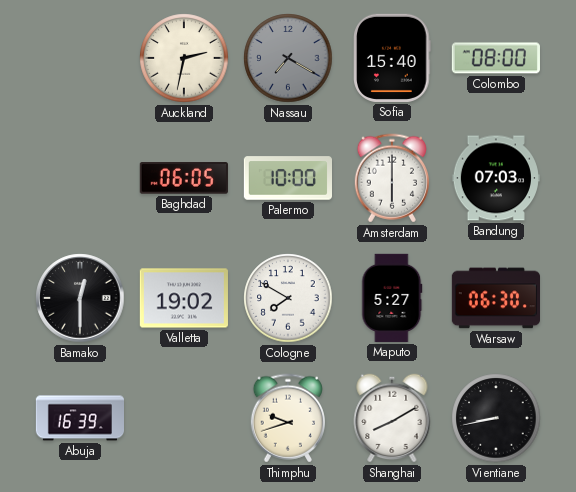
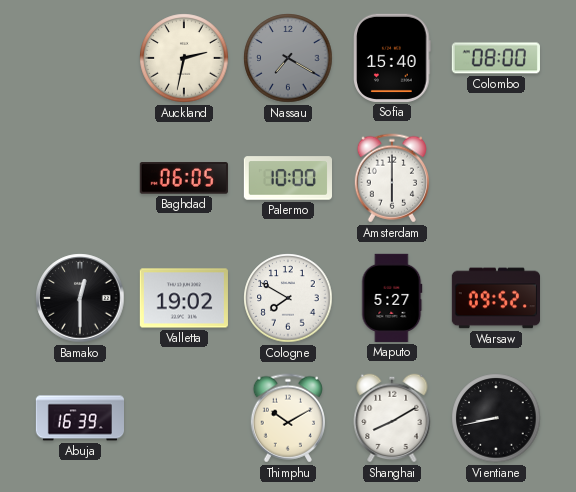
Bandung: 07:03 -> none (496, 178)
Warsaw: 06:30 -> 09:52 (495, 298)
Thimphu: 9:42 -> 10:10 (288, 418)
